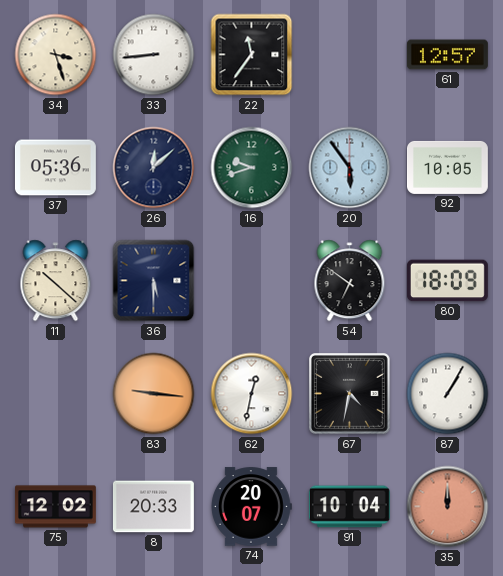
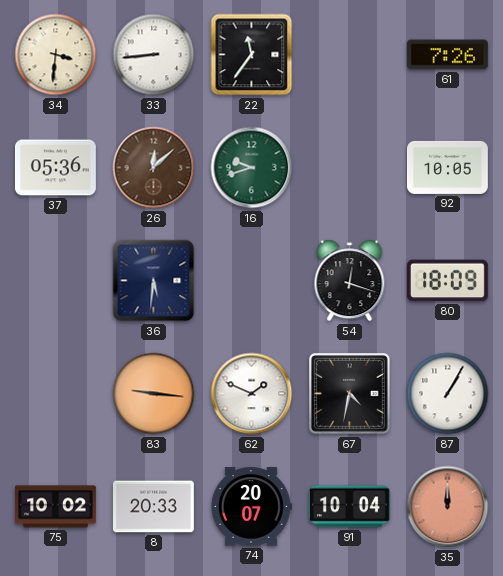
34: 3:27 -> 3:31 (56, 55)
61: 12:57 -> 7:26 (447, 55)
26 dial: navy -> brown (154, 168)
20: 5:54 -> none (350, 168)
11: 10:22 -> none (56, 281)
36: 5:30 -> 5:31 (154, 281)
54: 6:51 -> 12:18 (350, 281)
62: 12:32 -> 1:49 (252, 394)
75: 12:02 -> 10:02 (55, 507)
